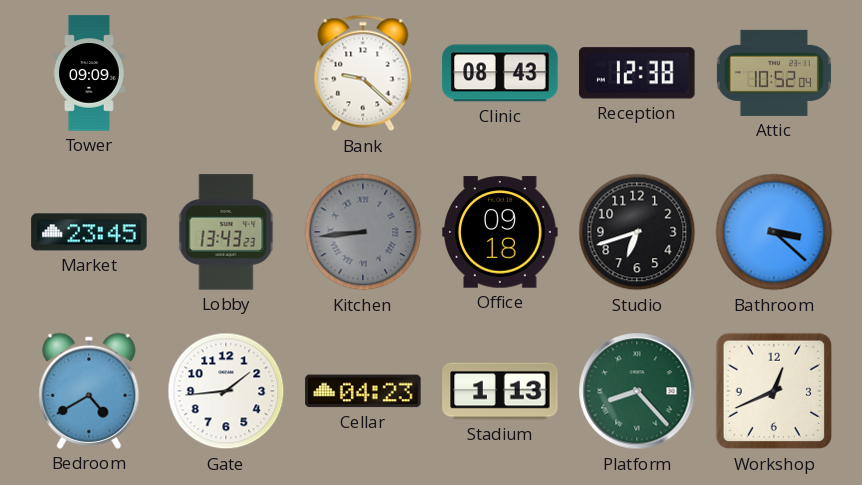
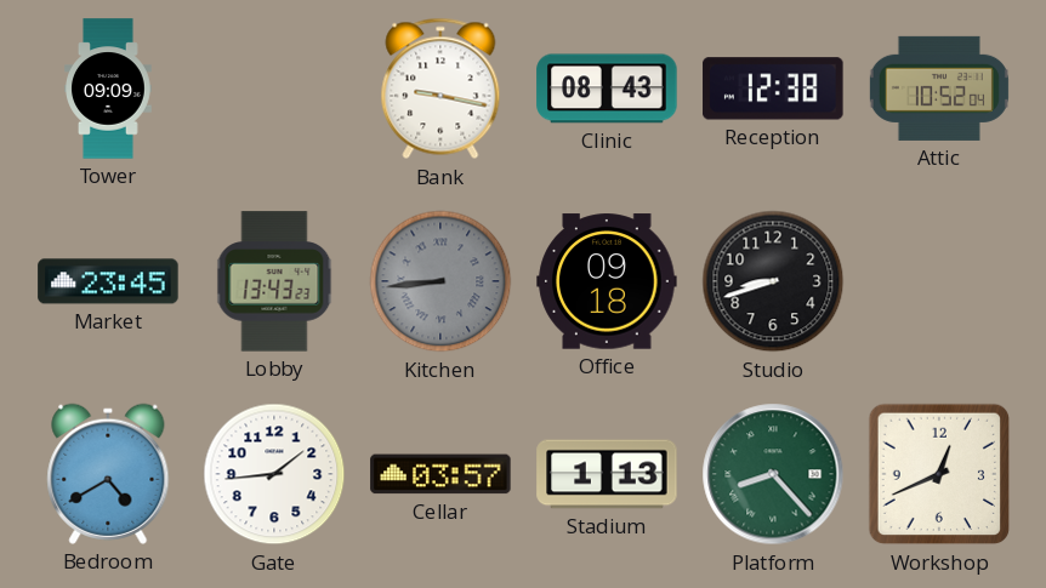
Bank: 9:22 -> 9:17 (440, 89)
Studio: 6:42 -> 8:42 (773, 281)
Bathroom: 3:22 -> none (774, 232)
Cellar: 04:23 -> 03:57 (440, 474)
